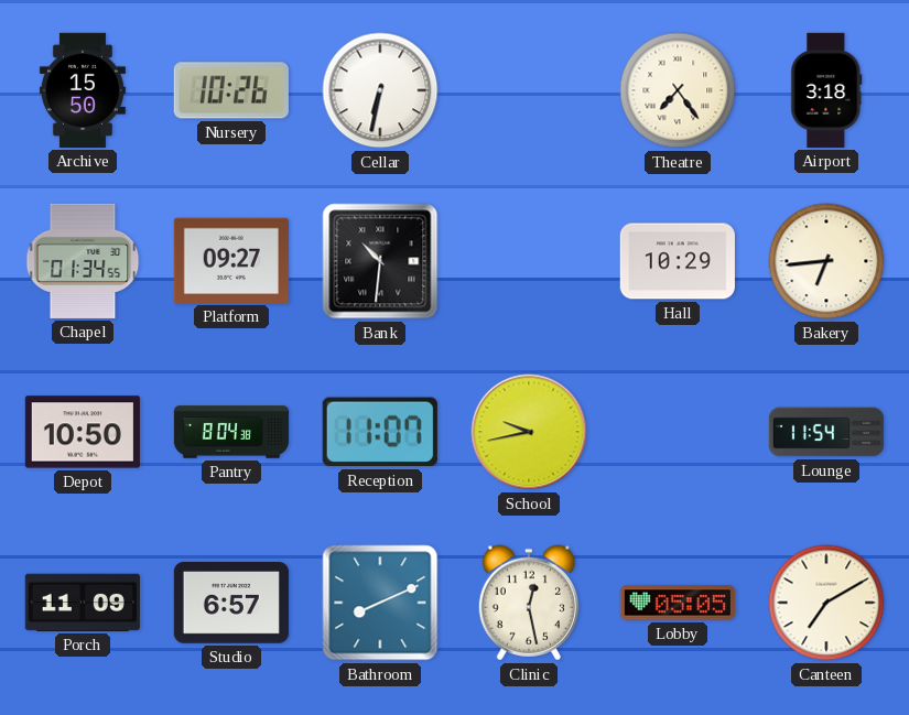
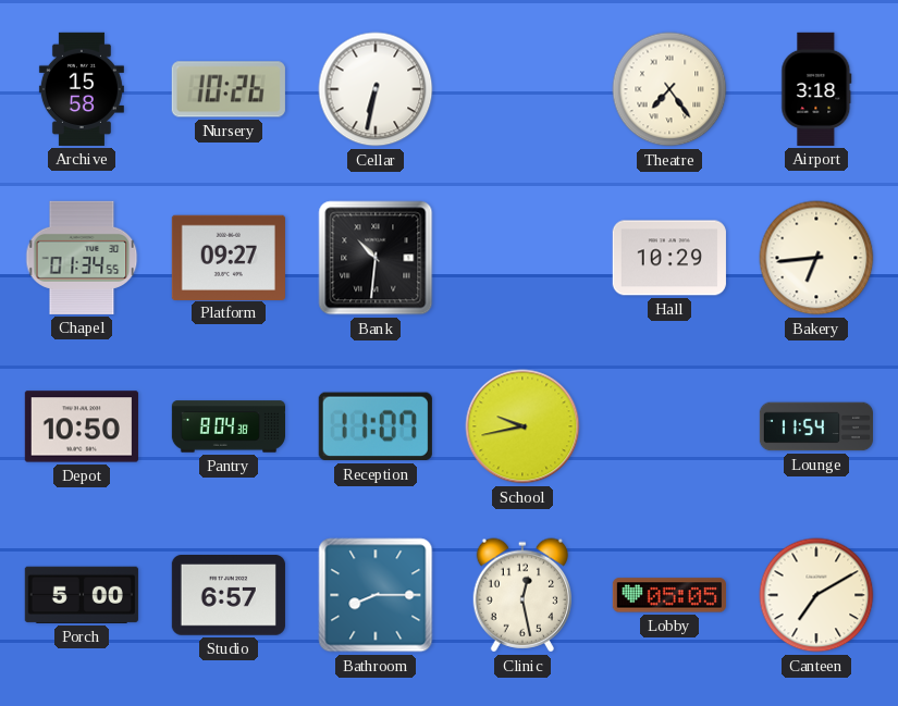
Archive: 15:50 -> 15:58 (82, 89)
Porch: 11:09 -> 5:00 (82, 595)
Bathroom: 8:11 -> 8:15 (376, 595)
